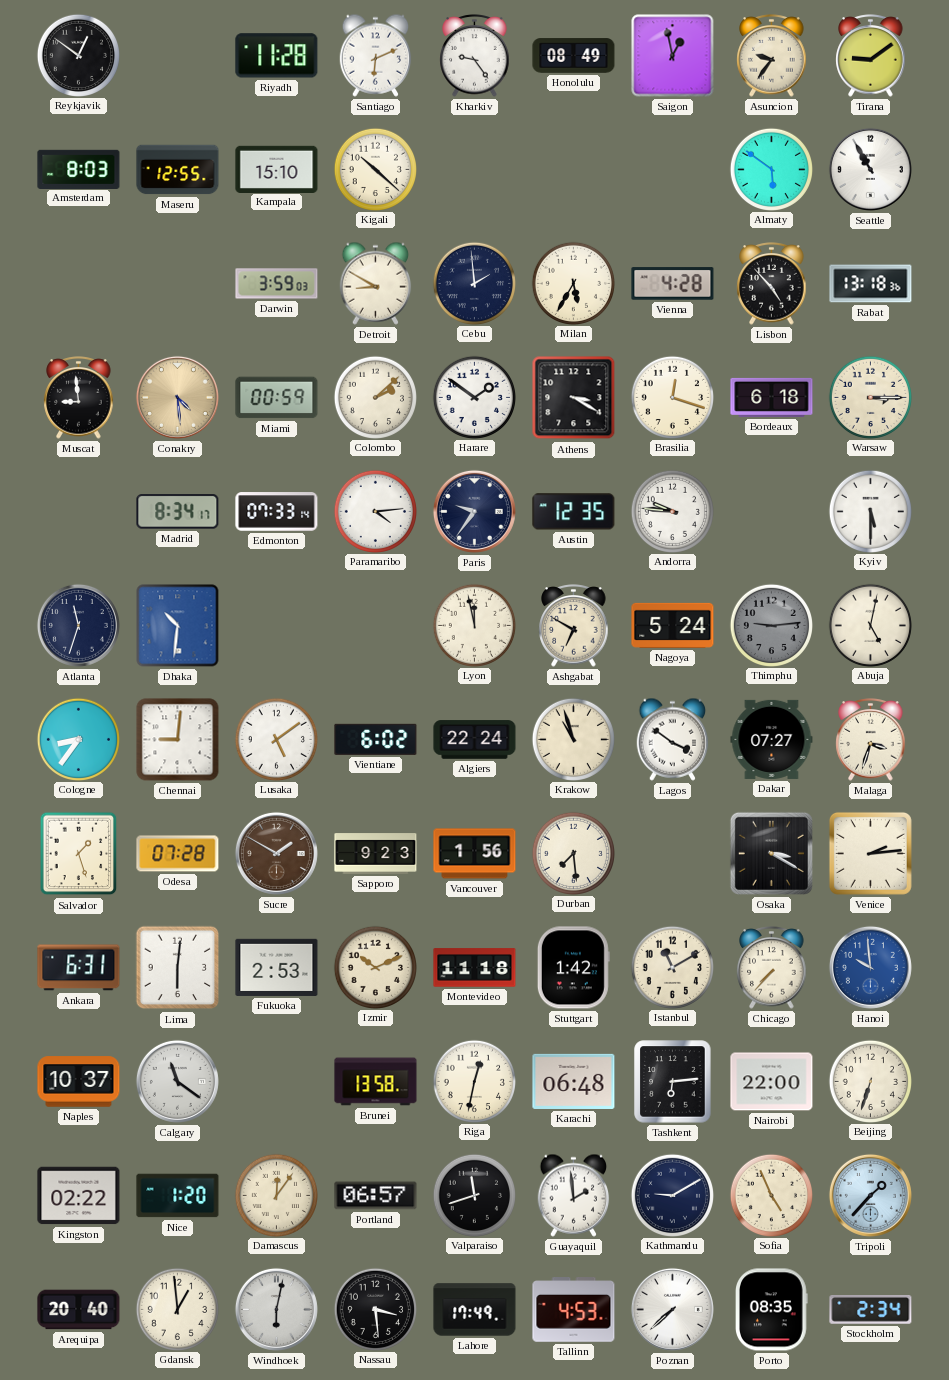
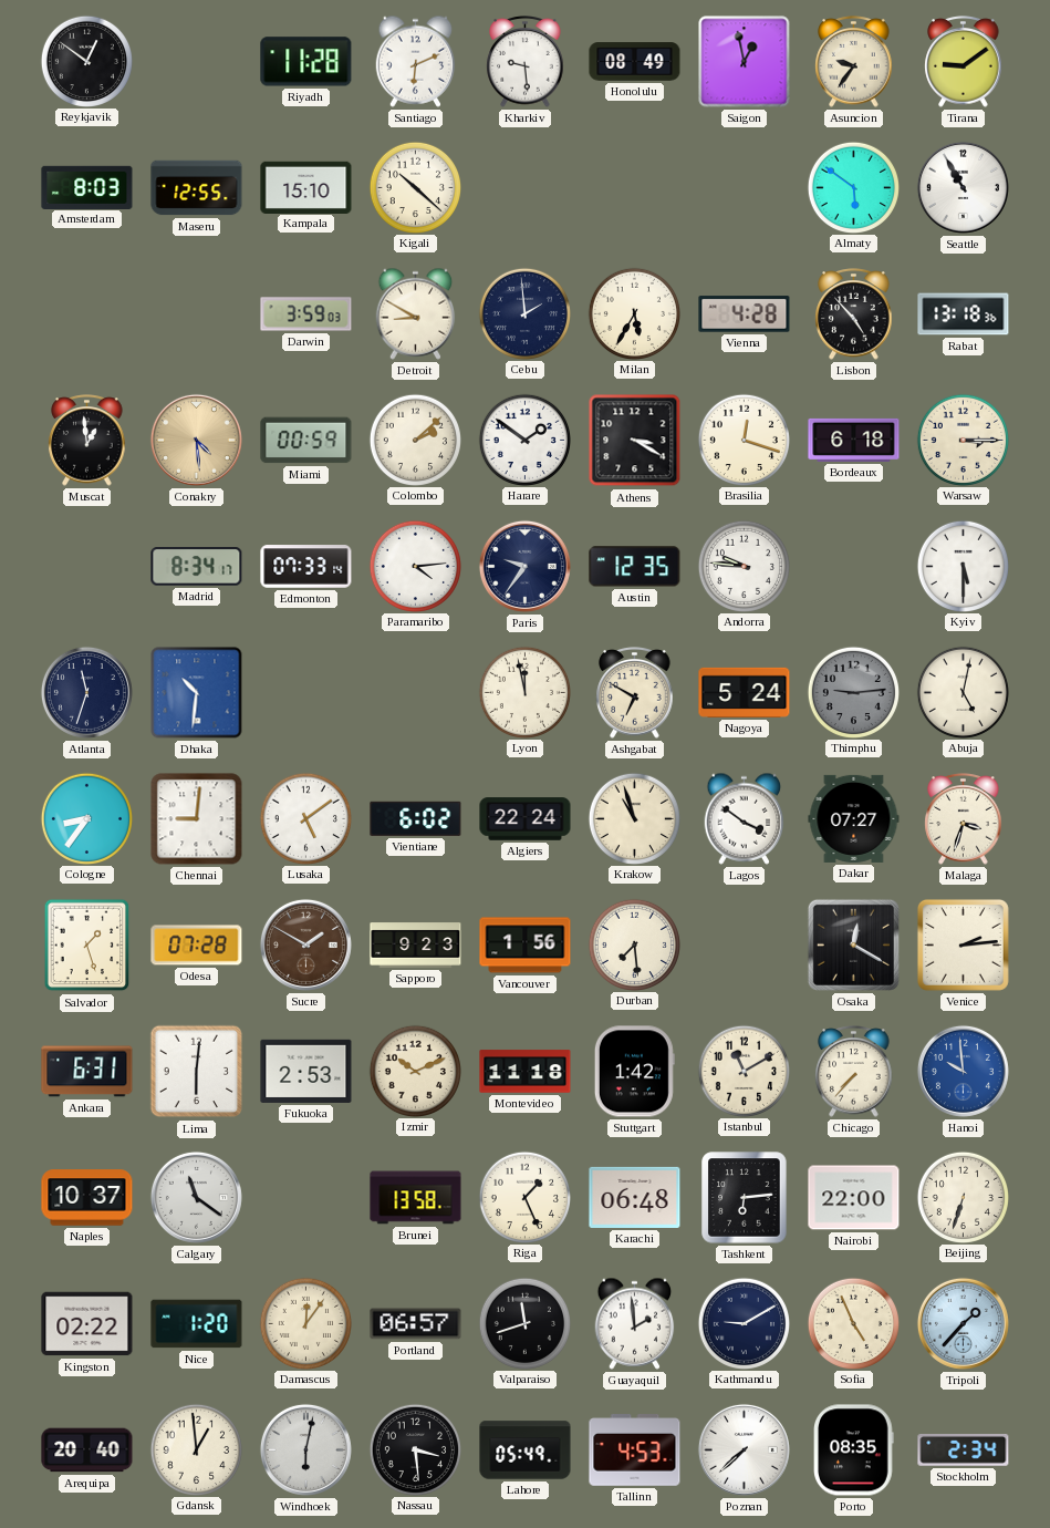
Kharkiv: 9:24 -> 9:29 (526, 62)
Muscat: 8:59 -> 12:59 (87, 441)
Osaka: 3:20 -> 12:20 (853, 944)
Riga: 12:32 -> 1:26 (524, 1197)
Lahore: 17:49 -> 05:49 (526, 1450)
